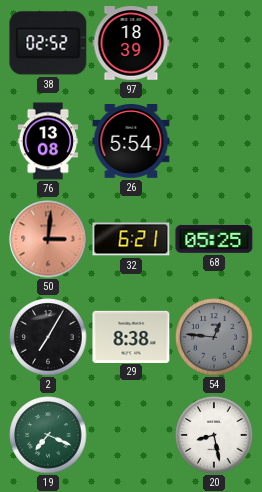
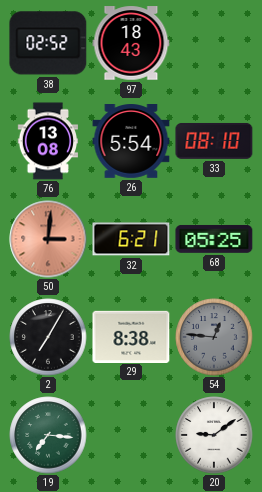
97: 18:39 -> 18:43 (131, 43)
33: none -> 08:10 (214, 141)
19: 7:19 -> 7:16 (48, 435)
20: 8:28 -> 9:09 (214, 435)
